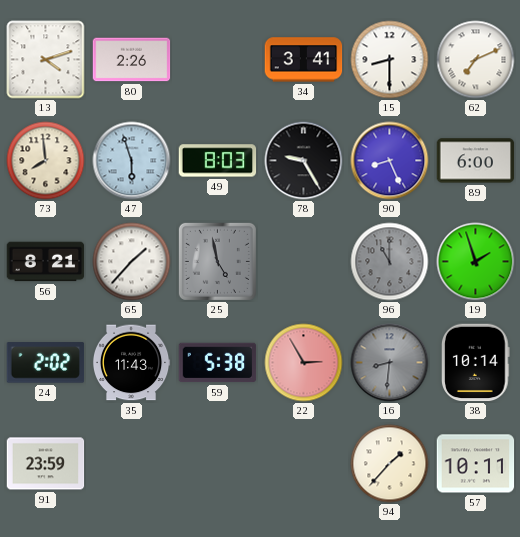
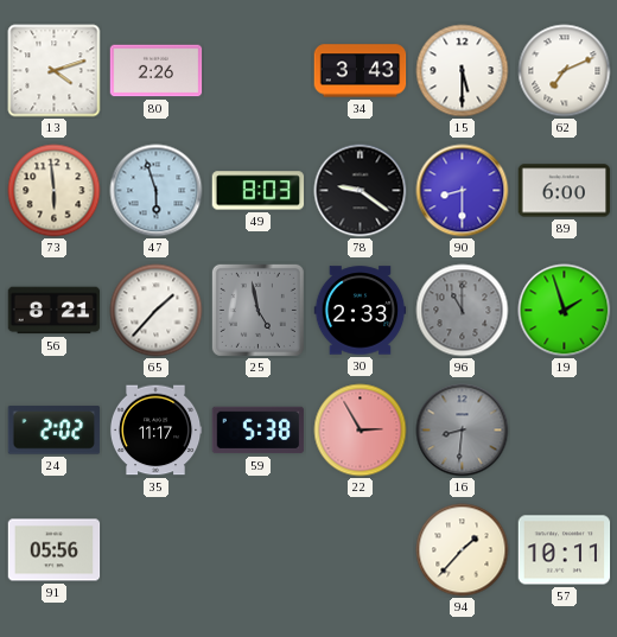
34: 3:41 -> 3:43 (361, 71)
15: 8:30 -> 5:30 (463, 71)
73: 7:59 -> 5:59 (55, 191)
78: 9:25 -> 9:21 (361, 191)
90: 8:26 -> 8:30 (463, 191)
30: none -> 2:33 (361, 311)
35: 11:43 -> 11:17 (155, 431)
38: 10:14 -> none (476, 363)
91: 23:59 -> 05:56 (55, 550)
